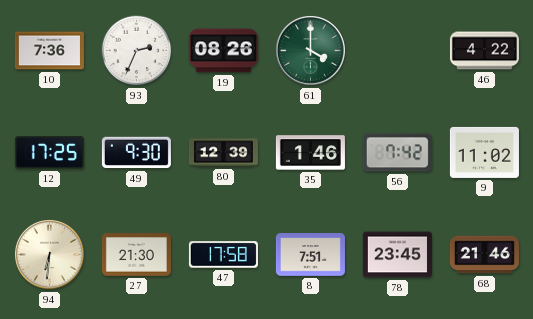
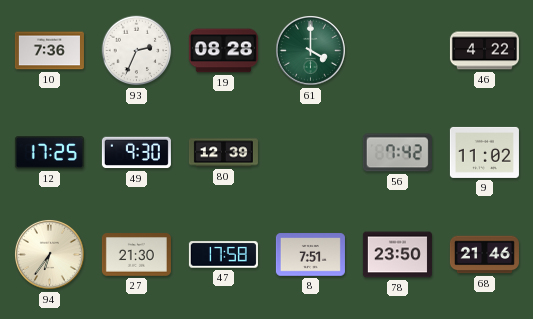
19: 08:26 -> 08:28 (223, 51)
35: 1:46 -> none (310, 153)
94: 6:31 -> 6:36 (50, 255)
78: 23:45 -> 23:50 (397, 255)
